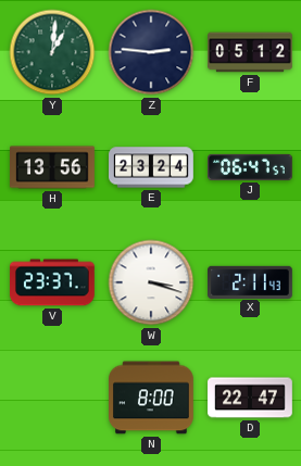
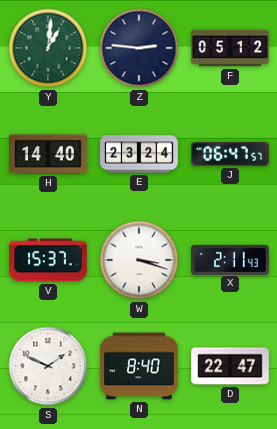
H: 13:56 -> 14:40 (49, 154)
V: 23:37 -> 15:37 (49, 260)
S: none -> 1:49 (48, 366)
N: 8:00 -> 8:40 (140, 366)
